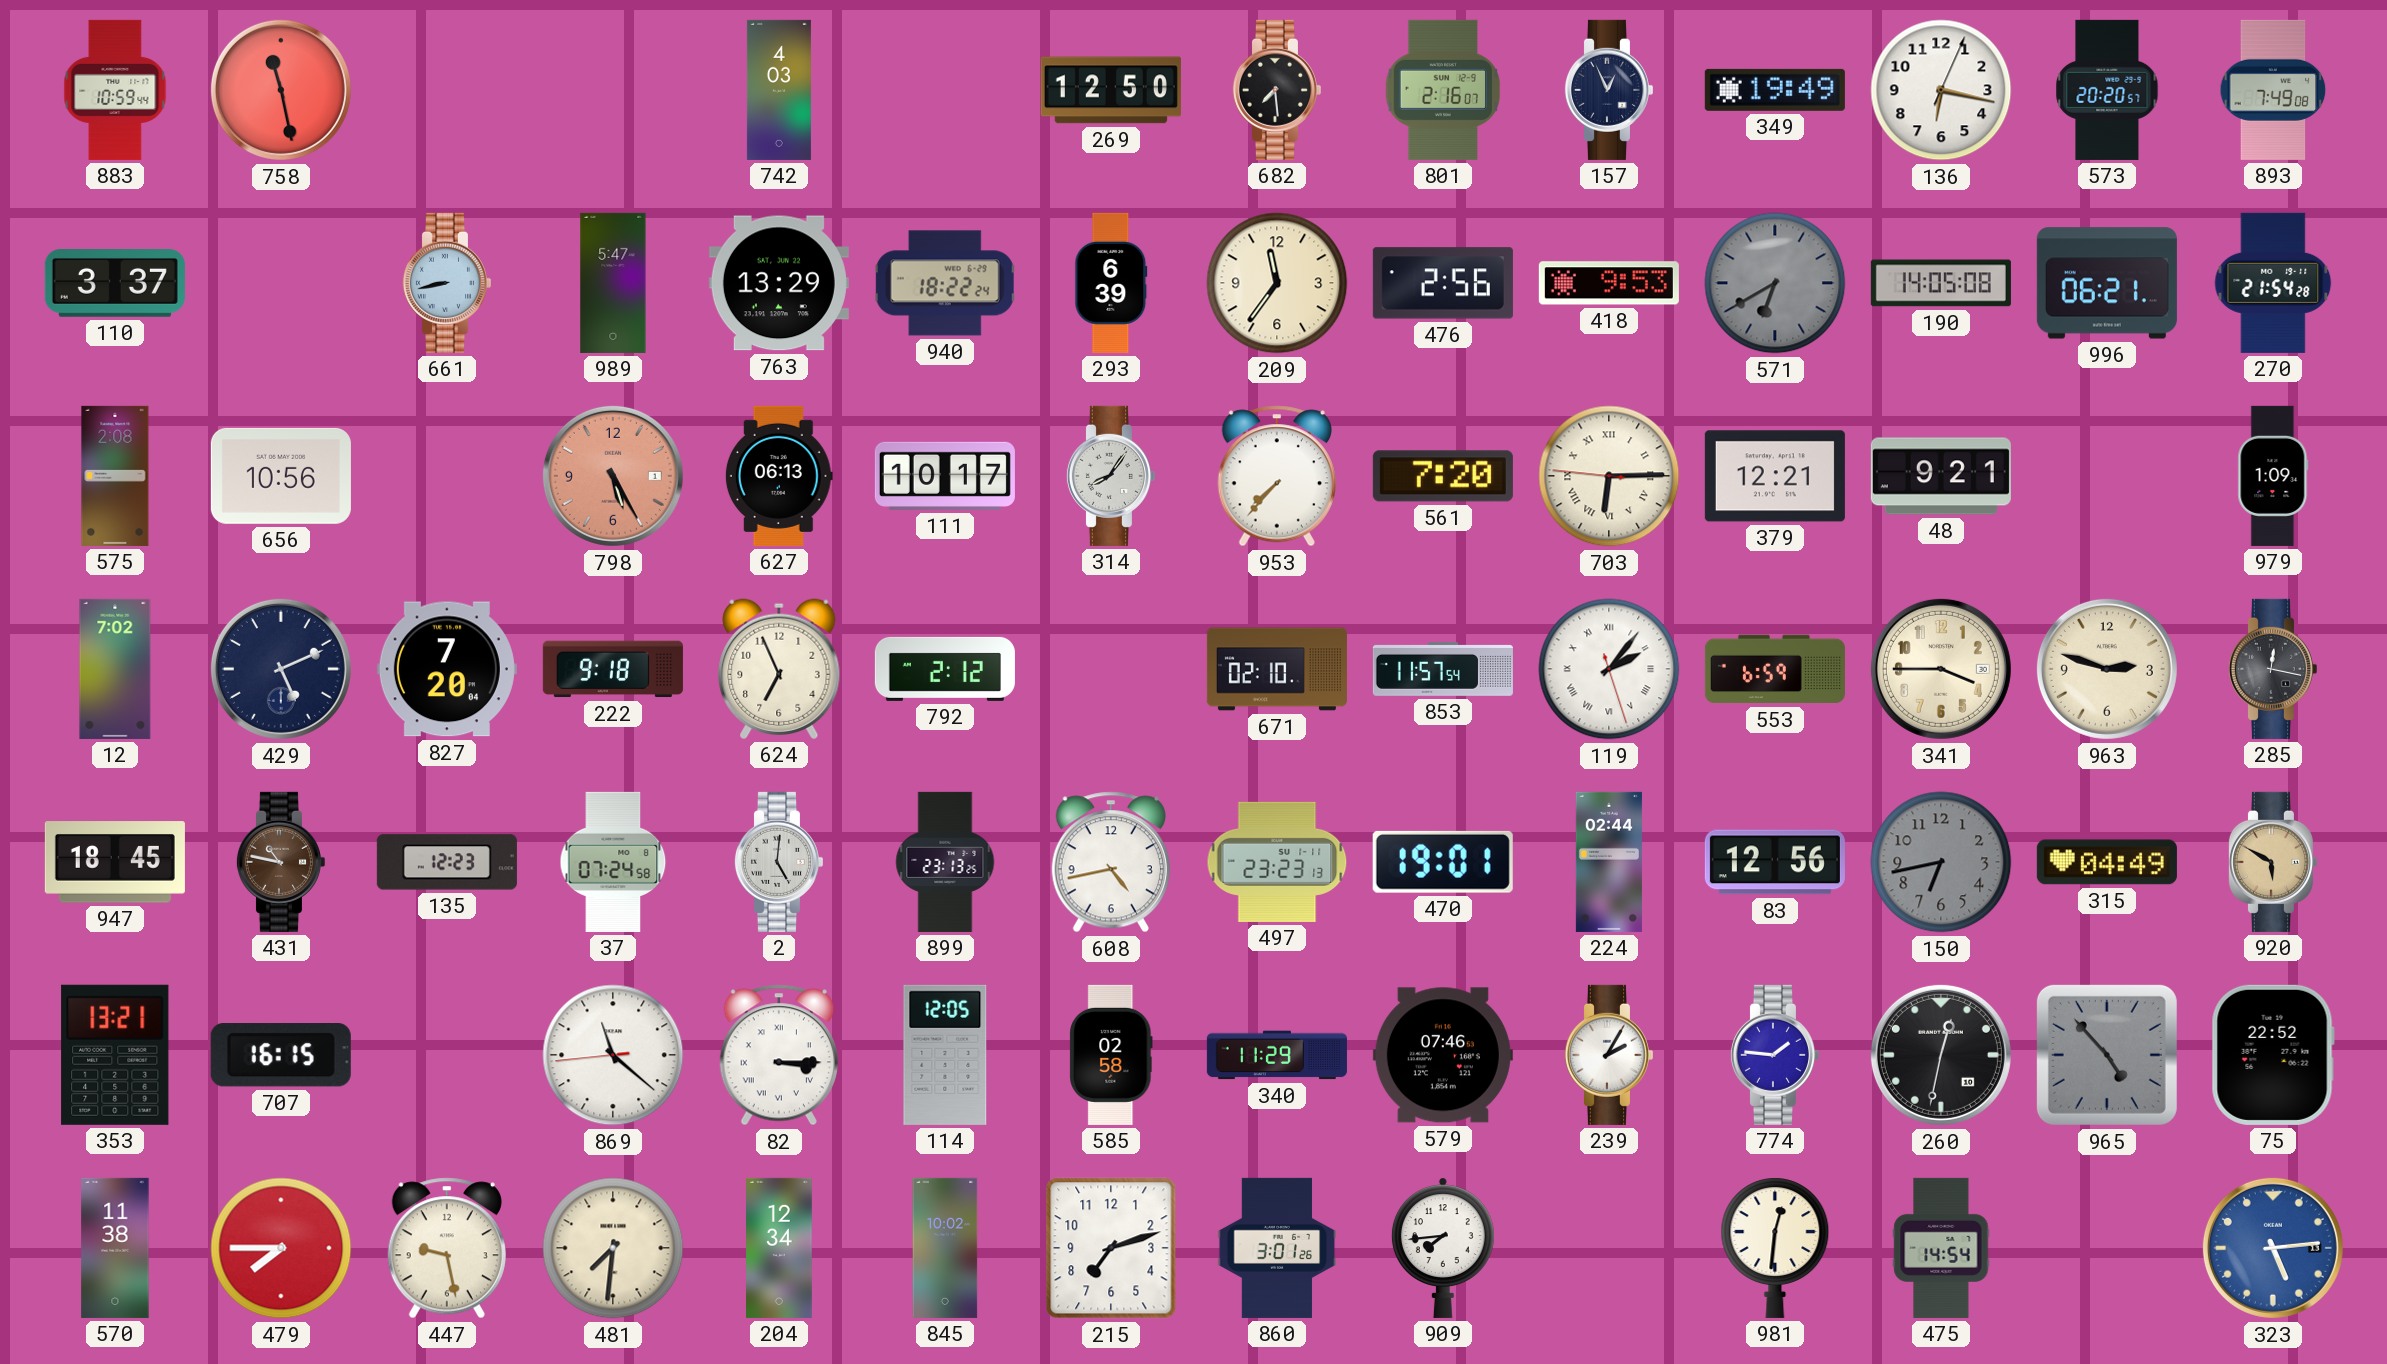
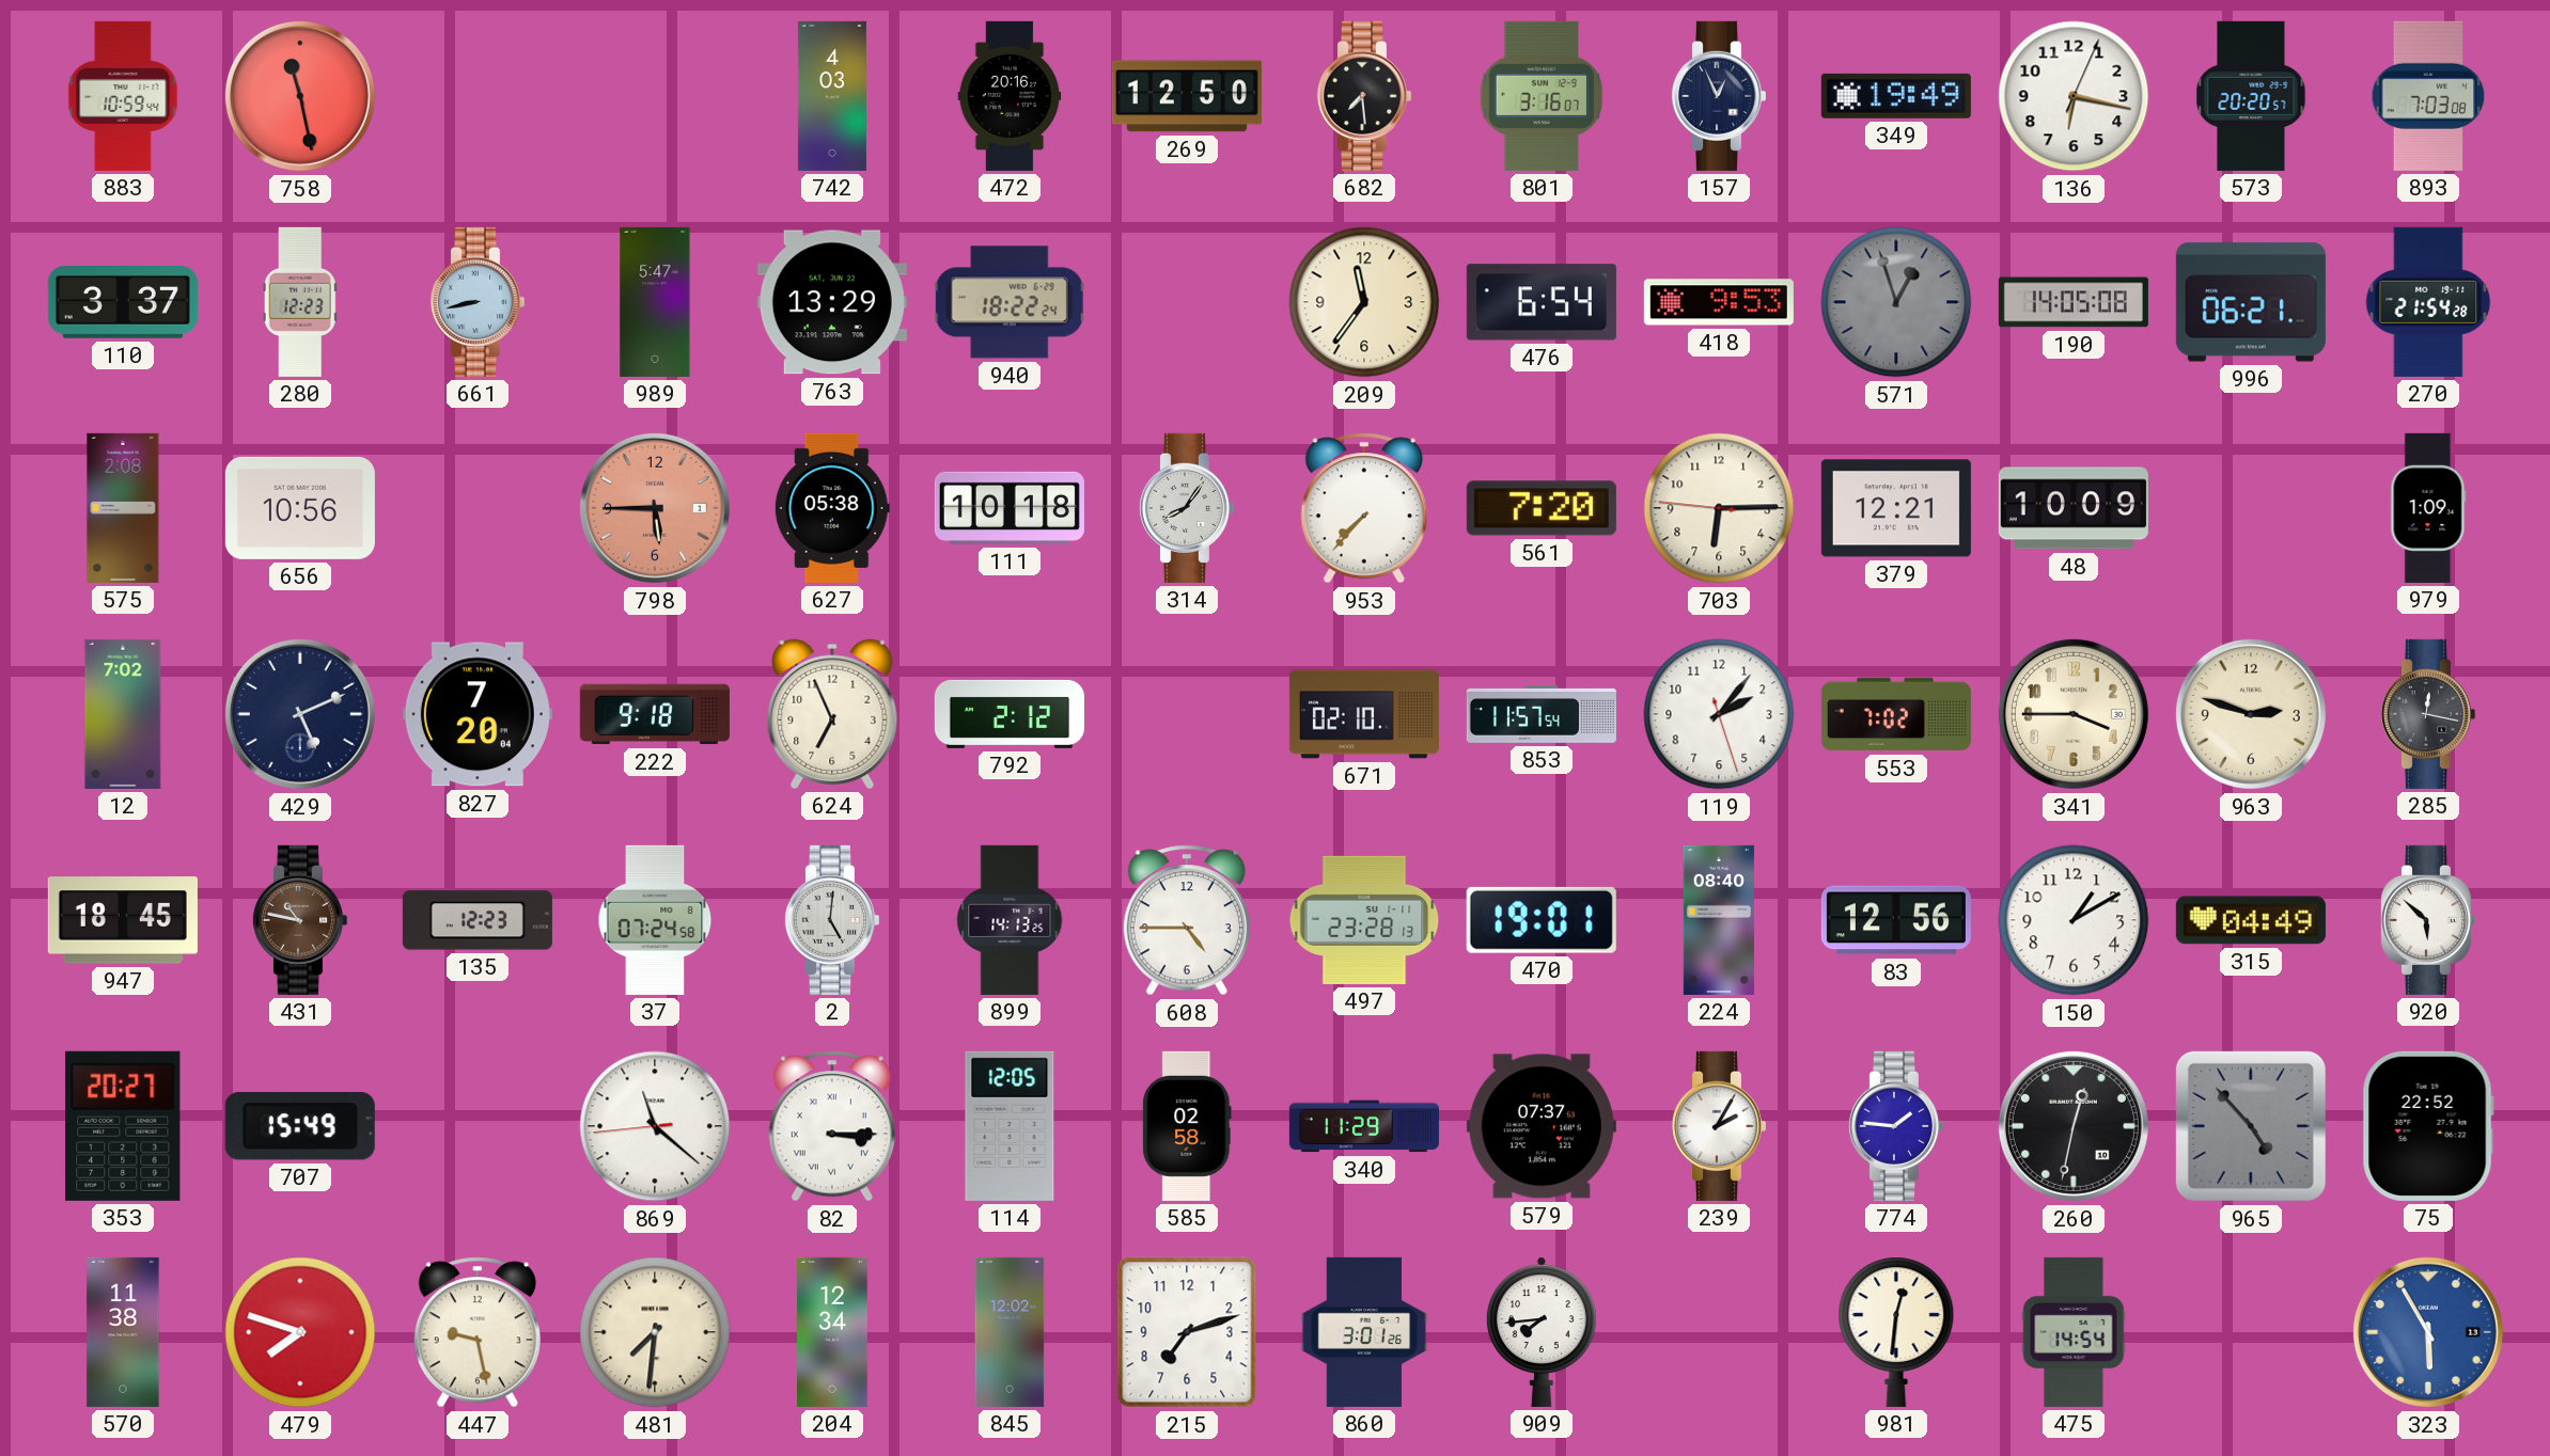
472: none -> 20:16 (1010, 96)
801: 2:16 -> 3:16 (1542, 96)
893: 7:49 -> 7:03 (2428, 96)
280: none -> 12:23 (300, 302)
293: 6:39 -> none (1111, 283)
476: 2:56 -> 6:54 (1542, 302)
571: 6:40 -> 12:57 (1896, 302)
798: 5:25 -> 5:45 (655, 508)
627: 06:13 -> 05:38 (832, 508)
111: 10:17 -> 10:18 (1010, 508)
703 numerals: Roman -> Arabic (1719, 508)
48: 9:21 -> 10:09 (2074, 508)
119 numerals: Roman -> Arabic (1719, 714)
553: 6:59 -> 7:02 (1896, 714)
899: 23:13 -> 14:13 (1010, 920)
608: 4:43 -> 4:45 (1187, 920)
497: 23:23 -> 23:28 (1364, 920)
224: 02:44 -> 08:40 (1719, 920)
150: 6:43 -> 1:10 (2074, 920)
150 dial: grey -> white (2074, 920)
920: 5:50 -> 5:52 (2427, 920)
920 dial: champagne -> white (2427, 920)
353: 13:21 -> 20:27 (123, 1126)
707: 16:15 -> 15:49 (300, 1126)
579: 07:46 -> 07:37 (1542, 1126)
479: 7:45 -> 7:48 (300, 1332)
845: 10:02 -> 12:02 (1010, 1332)
323: 5:14 -> 5:55 (2428, 1332)
